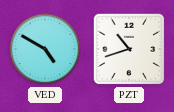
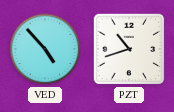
VED: 4:50 -> 4:53 (45, 49)
